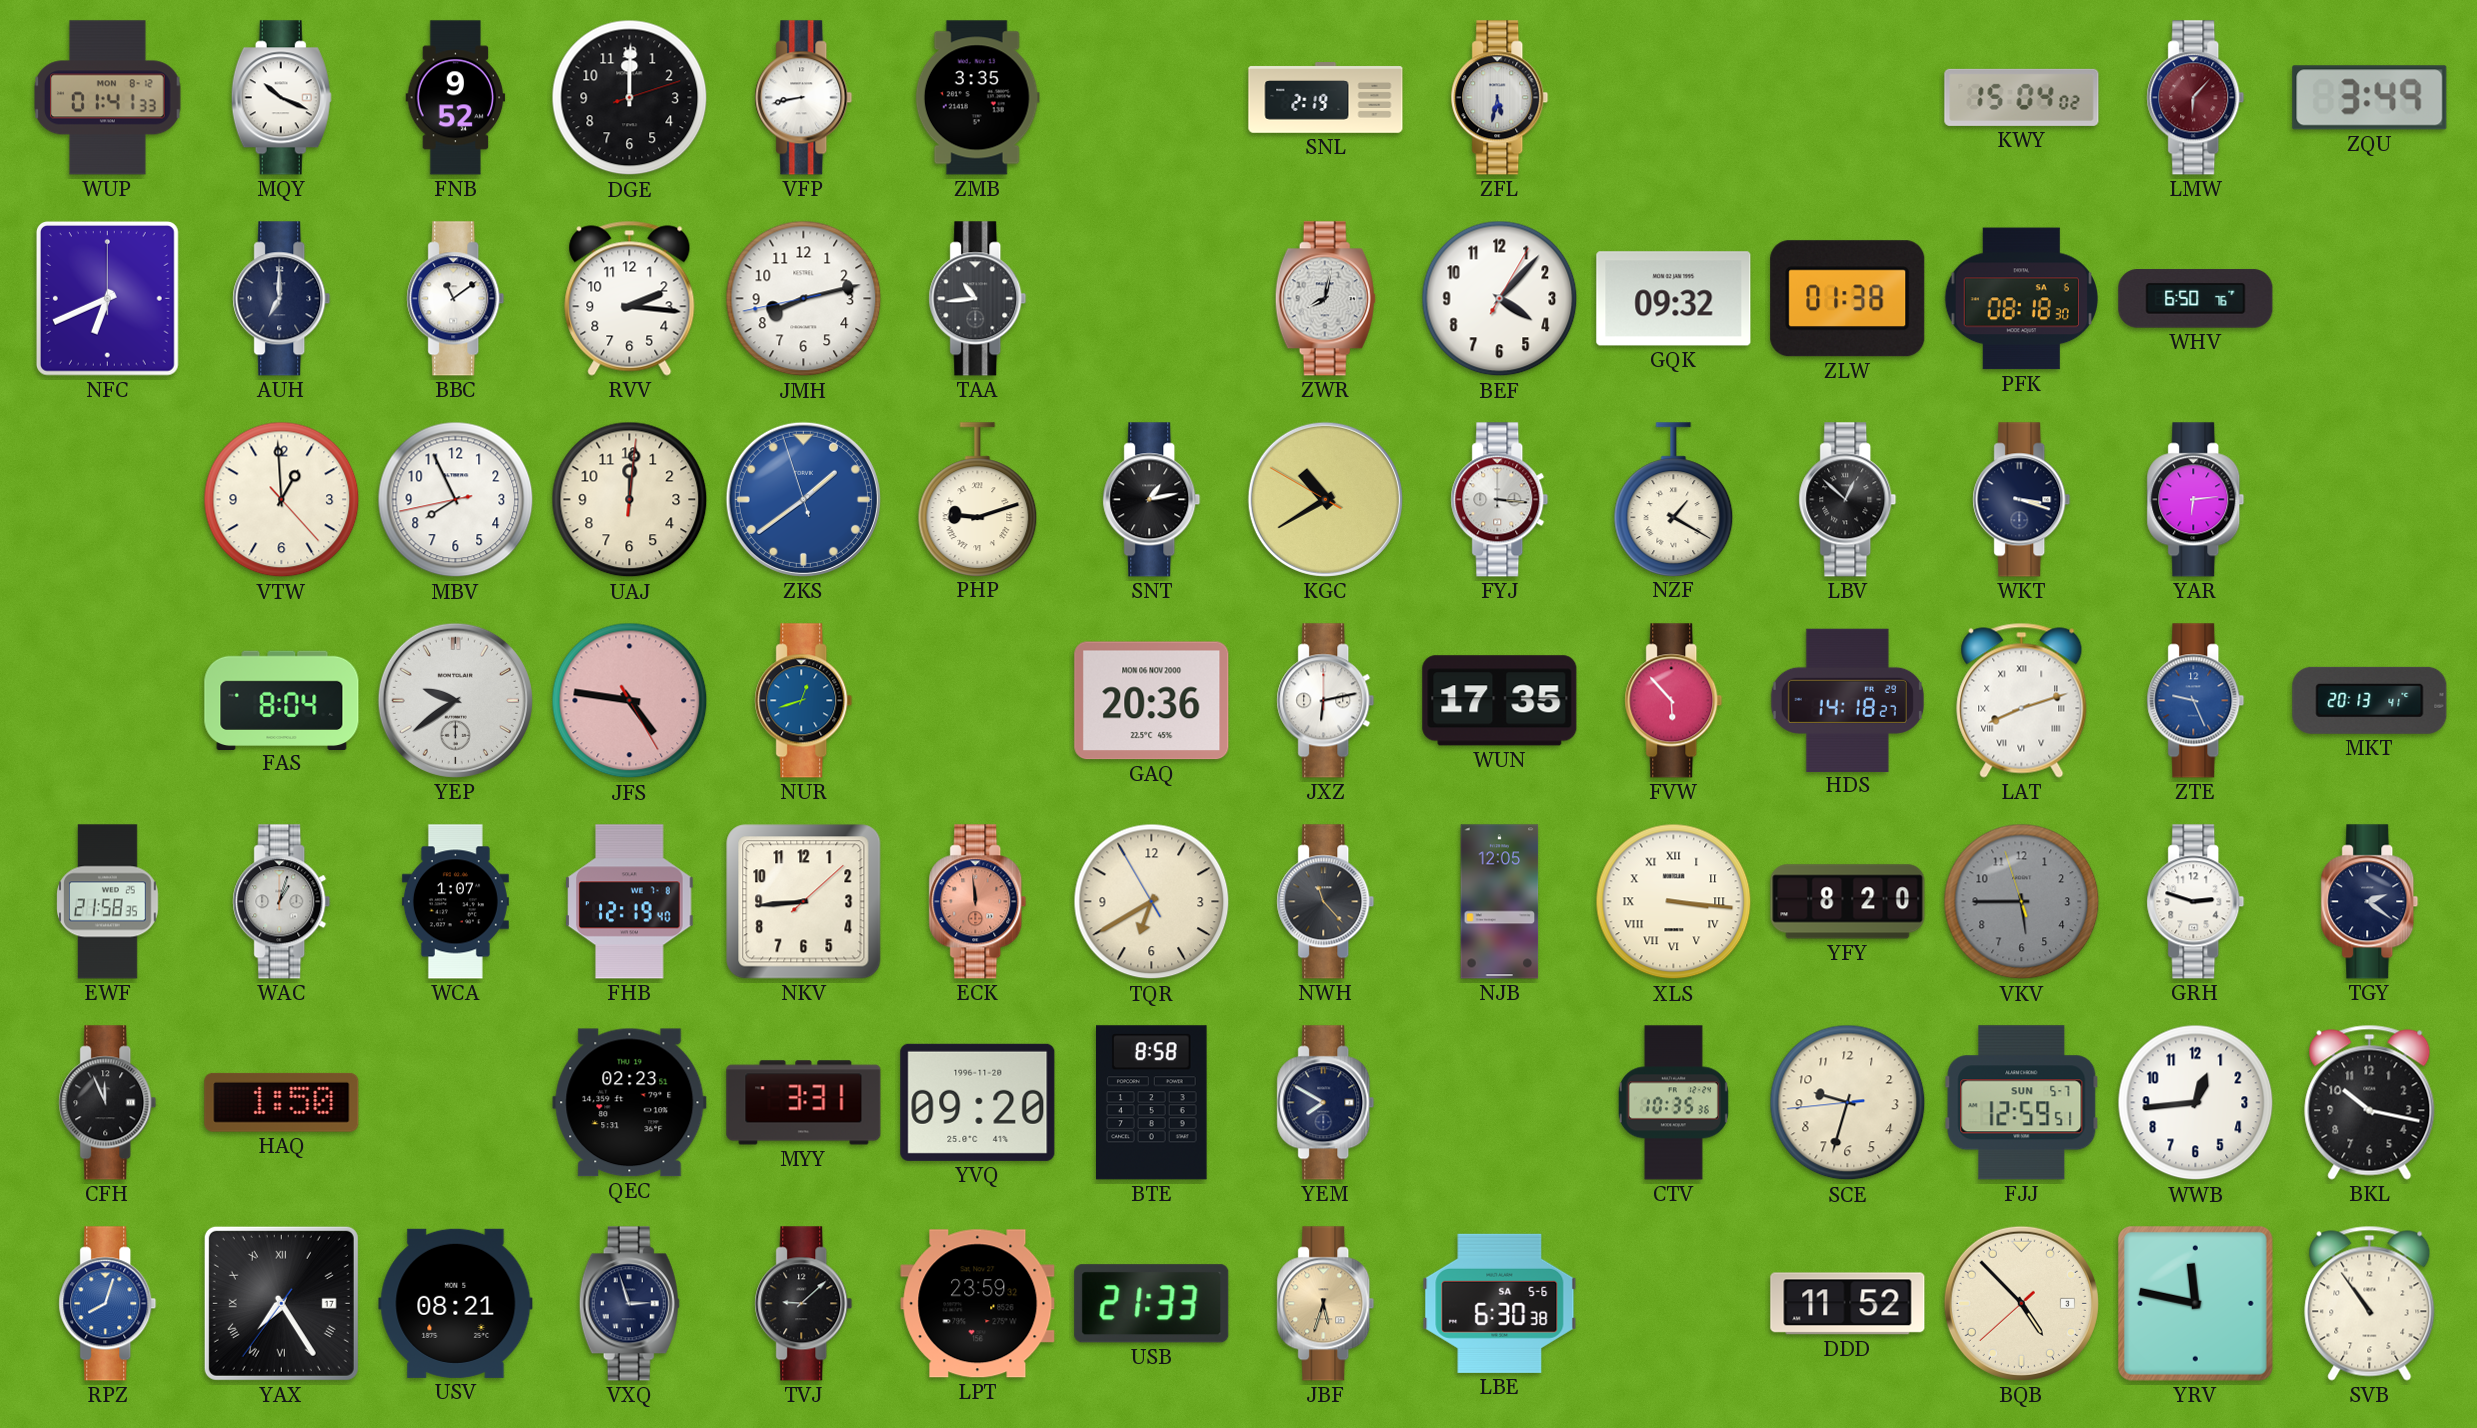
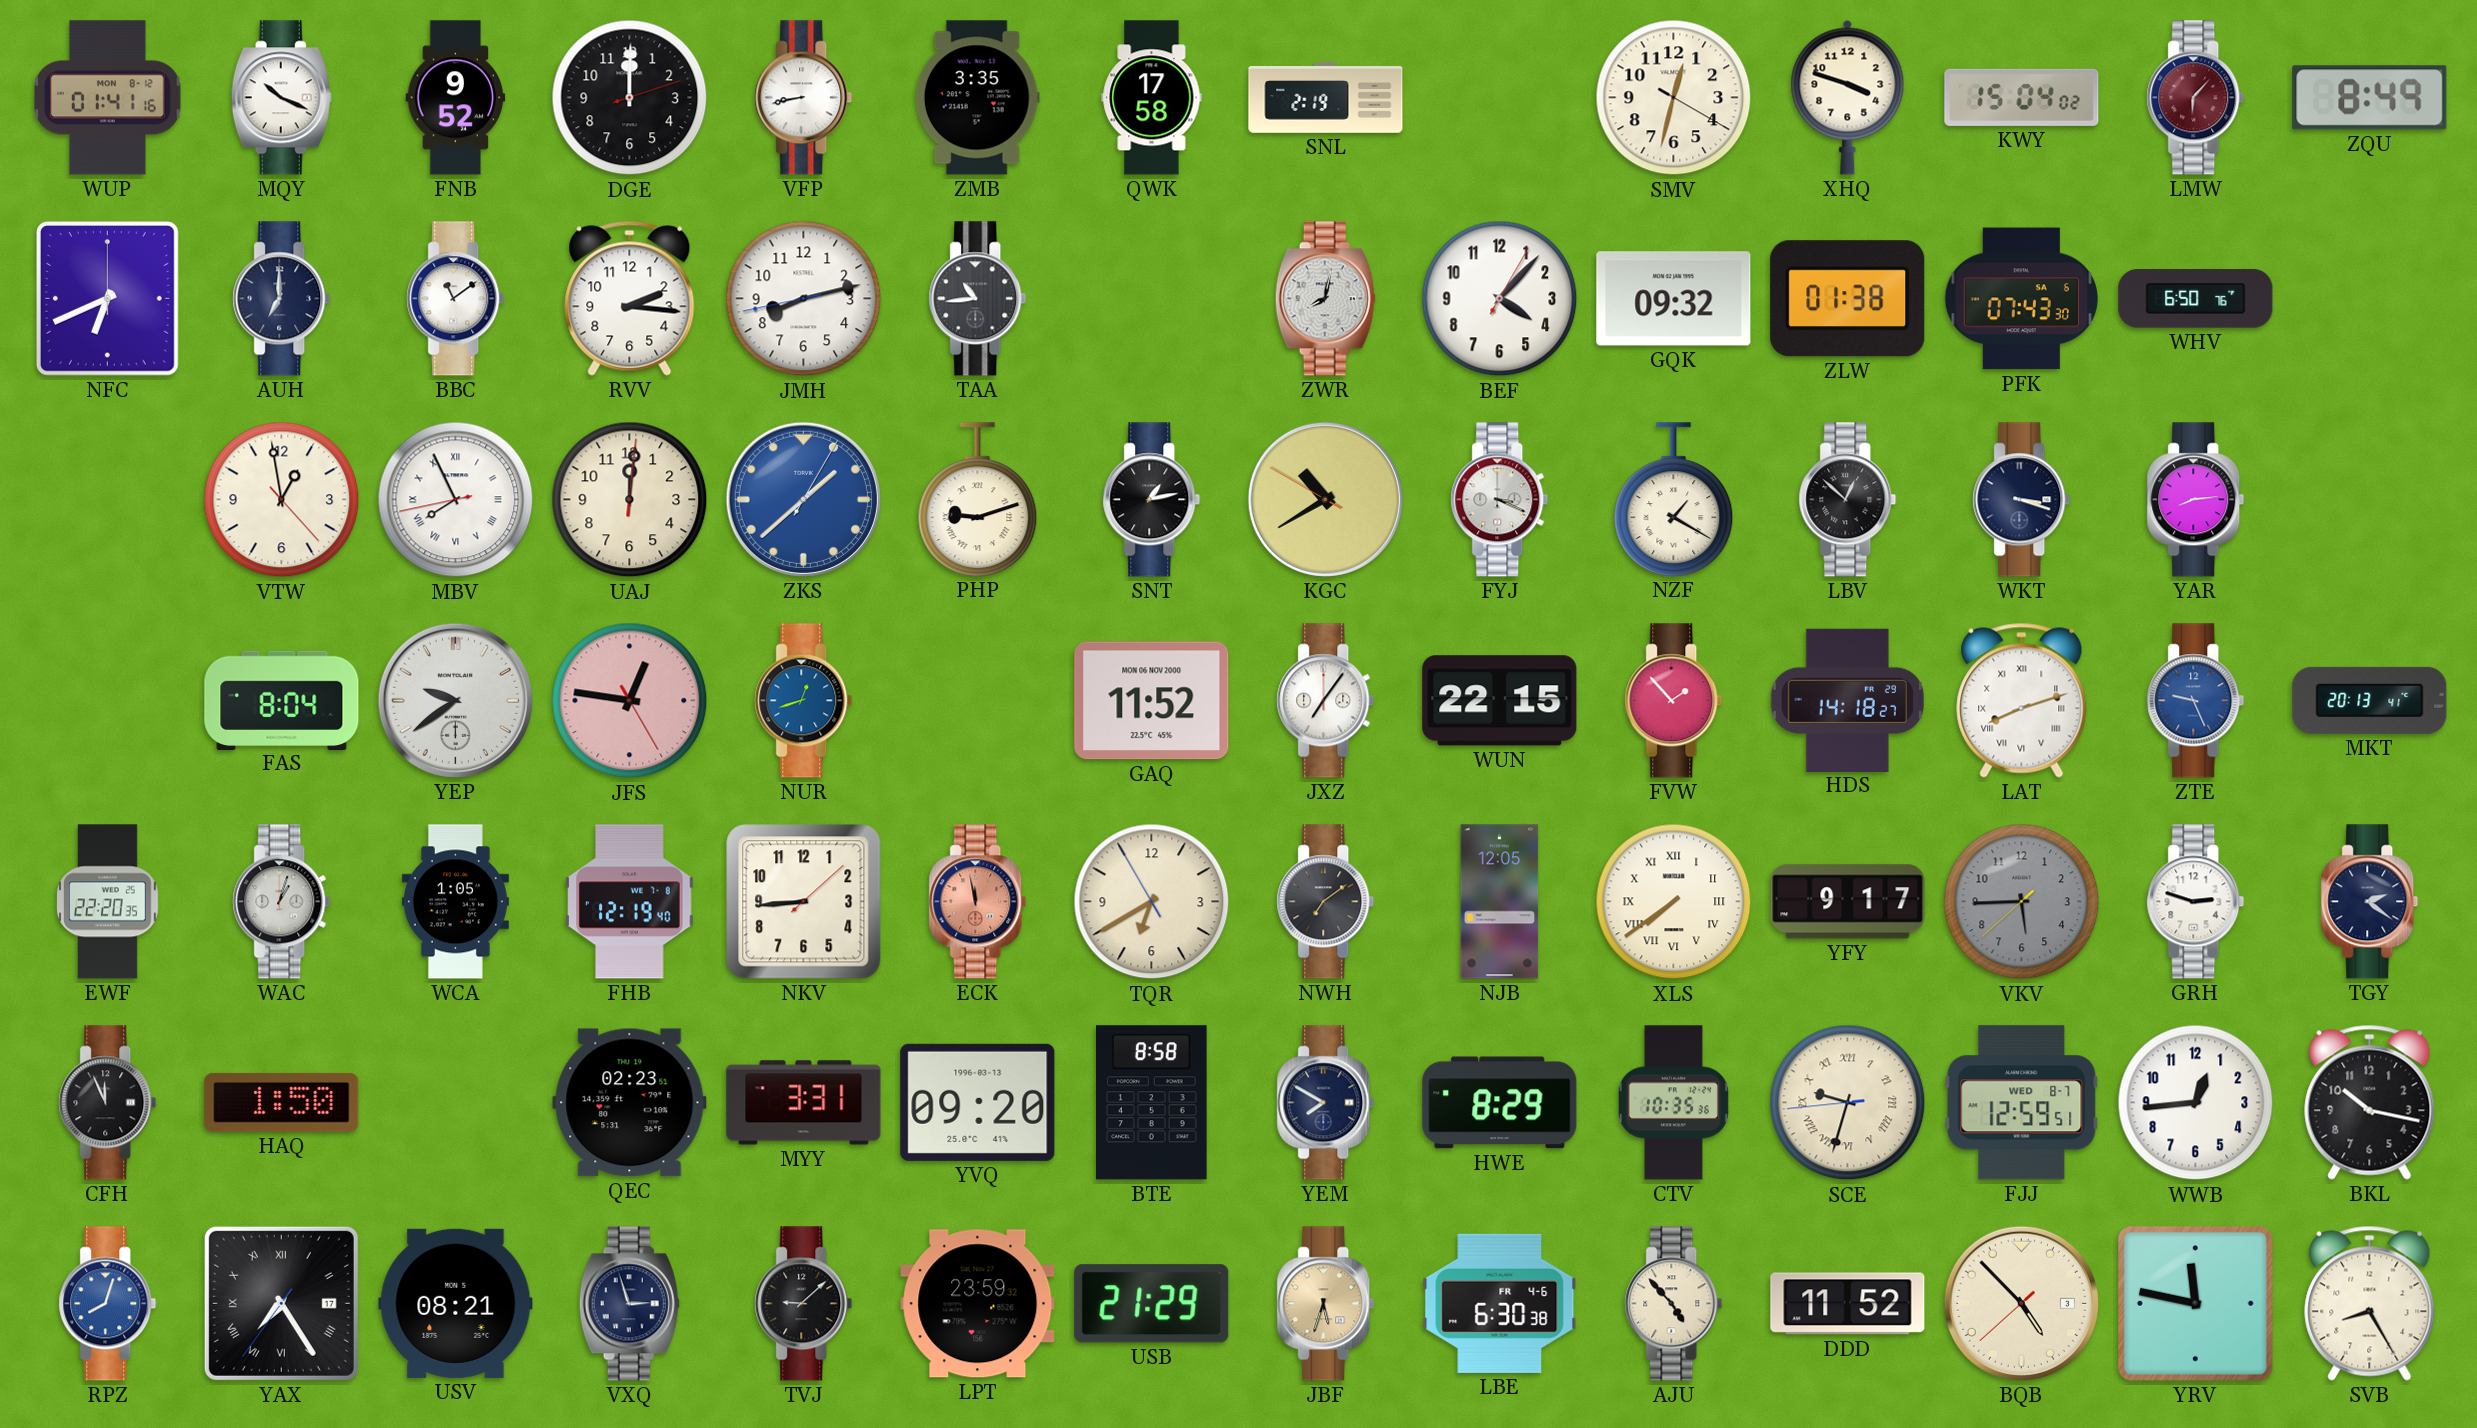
WUP: 01:41:33 -> 01:41:16 (108, 98)
QWK: none -> 17:58 (1152, 98)
ZFL: 5:32 -> none (1500, 98)
SMV: none -> 12:32 (1674, 98)
XHQ: none -> 3:48 (1848, 97)
ZQU: 3:49 -> 8:49 (2370, 98)
PFK: 08:18 -> 07:43 (2021, 299)
VTW: 12:59 -> 12:58 (282, 500)
MBV numerals: Arabic -> Roman (456, 500)
ZKS: 1:38:57 -> 1:38:05 (803, 499)
FYJ: 3:16 -> 3:19 (1500, 500)
YAR: 6:14 -> 8:14 (2196, 500)
JFS: 4:46 -> 12:46 (630, 701)
GAQ: 20:36 -> 11:52 (1152, 701)
JXZ: 6:13 -> 7:06 (1326, 701)
WUN: 17:35 -> 22:15 (1500, 701)
FVW: 5:53 -> 1:53 (1674, 701)
EWF: 21:58 -> 22:20 (108, 902)
WCA: 1:07 -> 1:05 (455, 902)
ECK: 11:59 -> 11:58 (978, 902)
NWH: 11:23 -> 7:09 (1326, 902)
XLS: 3:16 -> 7:39 (1674, 902)
YFY: 8:20 -> 9:17 (1848, 902)
VKV: 5:44:57 -> 5:44:38 (2022, 902)
YVQ date: 1996-11-20 -> 1996-03-13 (978, 1102)
HWE: none -> 8:29 (1500, 1103)
SCE numerals: Arabic -> Roman (1848, 1103)
FJJ date: SUN 5-7 -> WED 8-7 (2022, 1103)
USB: 21:33 -> 21:29 (1152, 1304)
LBE date: SA 5-6 -> FR 4-6 (1500, 1303)
AJU: none -> 4:53 (1674, 1304)
SVB: 10:54 -> 8:25 (2370, 1303)
